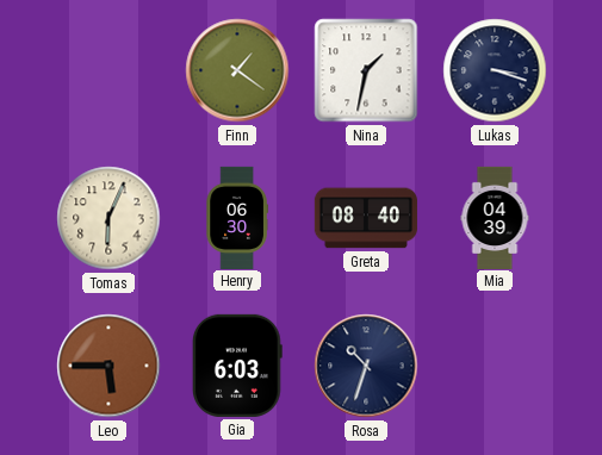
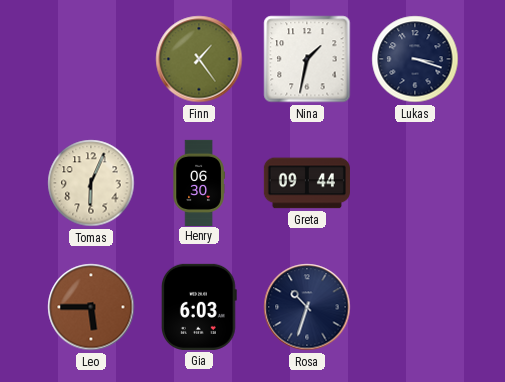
Finn: 1:21 -> 1:24 (199, 59)
Greta: 08:40 -> 09:44 (307, 183)
Mia: 04:39 -> none (495, 217)
